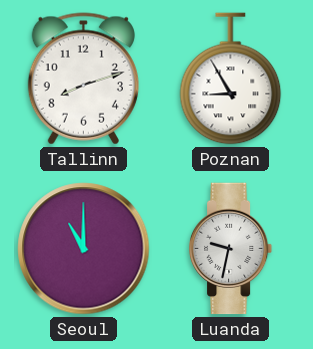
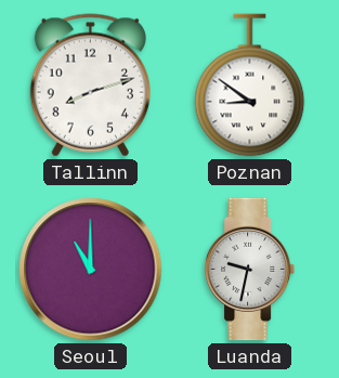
Poznan: 8:55 -> 8:51 (250, 86)
